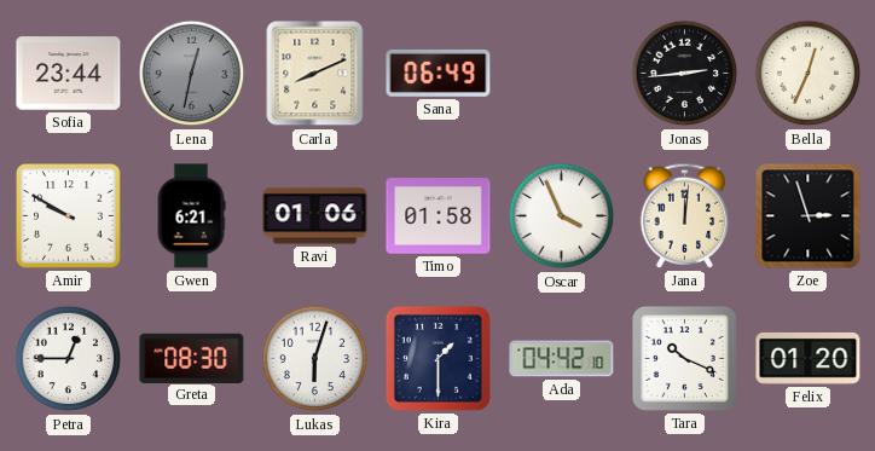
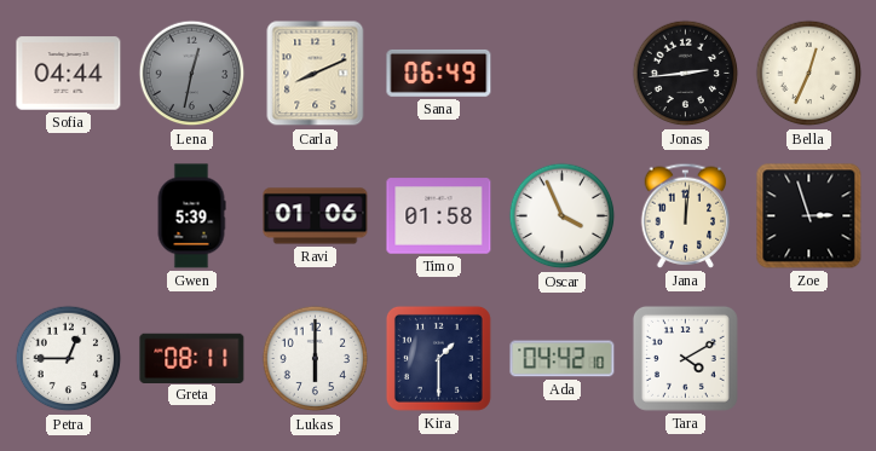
Sofia: 23:44 -> 04:44 (69, 74)
Amir: 9:50 -> none (69, 216)
Gwen: 6:21 -> 5:39 (191, 216)
Greta: 08:30 -> 08:11 (192, 358)
Lukas: 6:03 -> 6:00 (316, 359)
Tara: 10:19 -> 4:10 (685, 358)
Felix: 01:20 -> none (809, 358)
